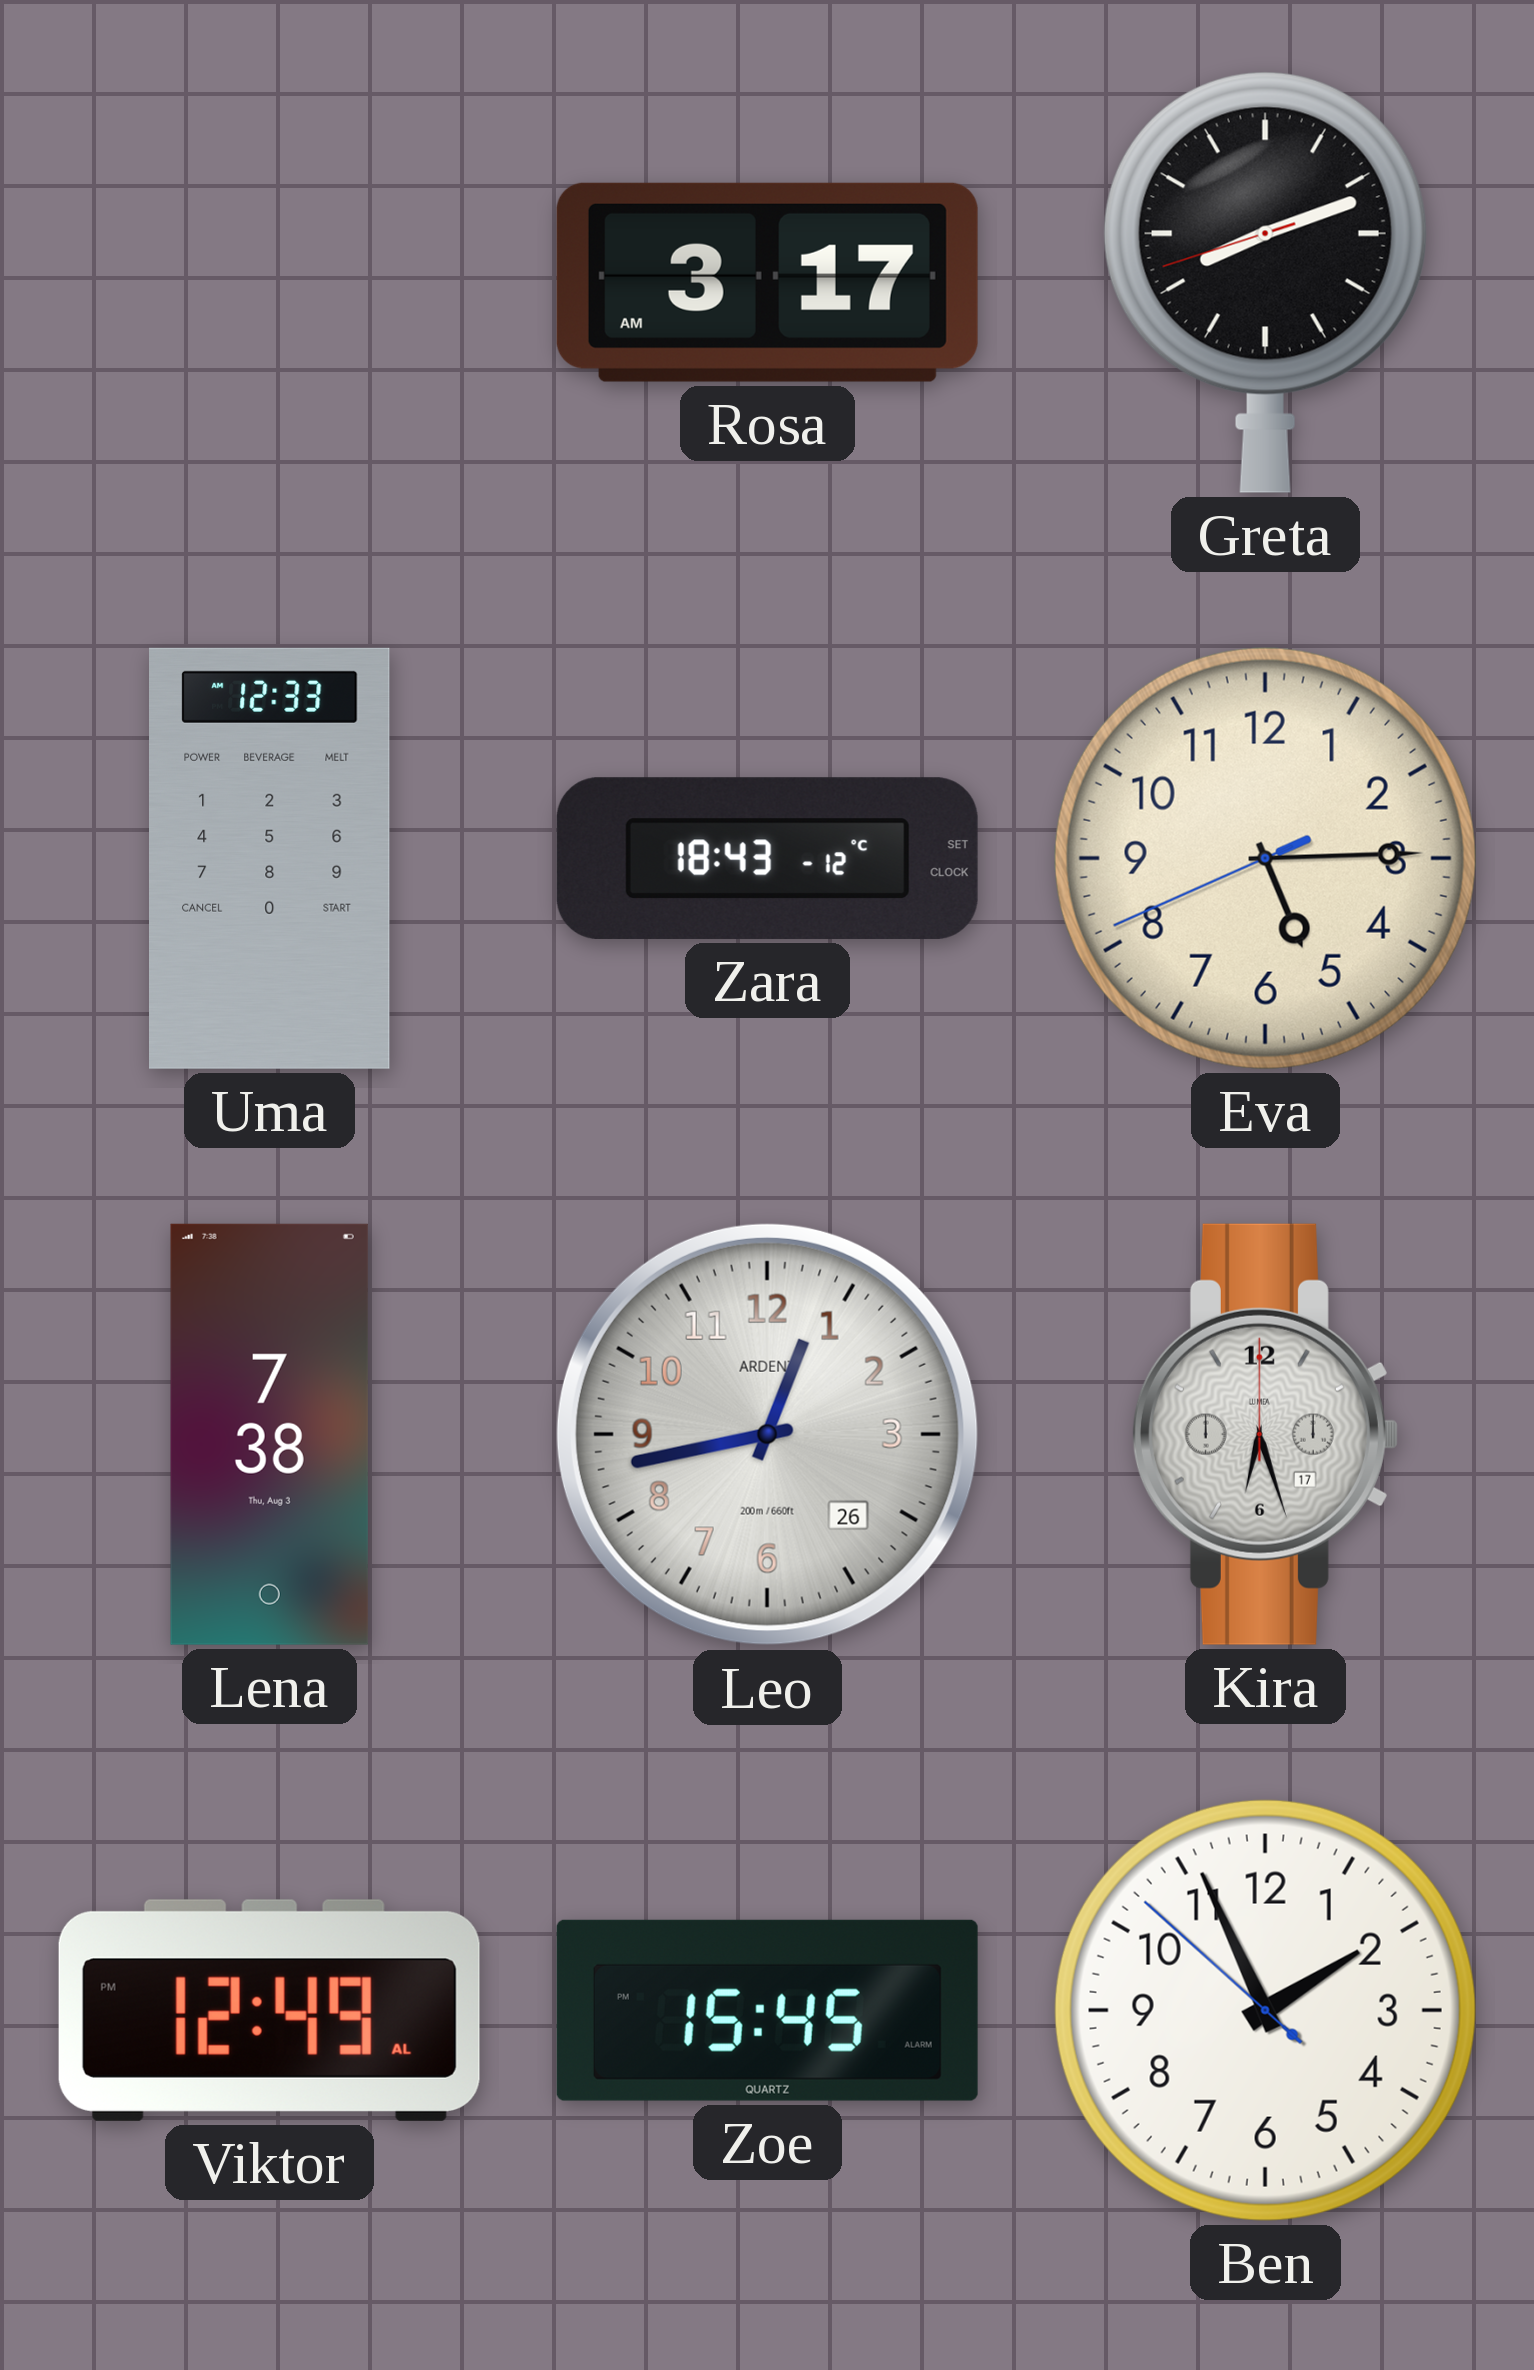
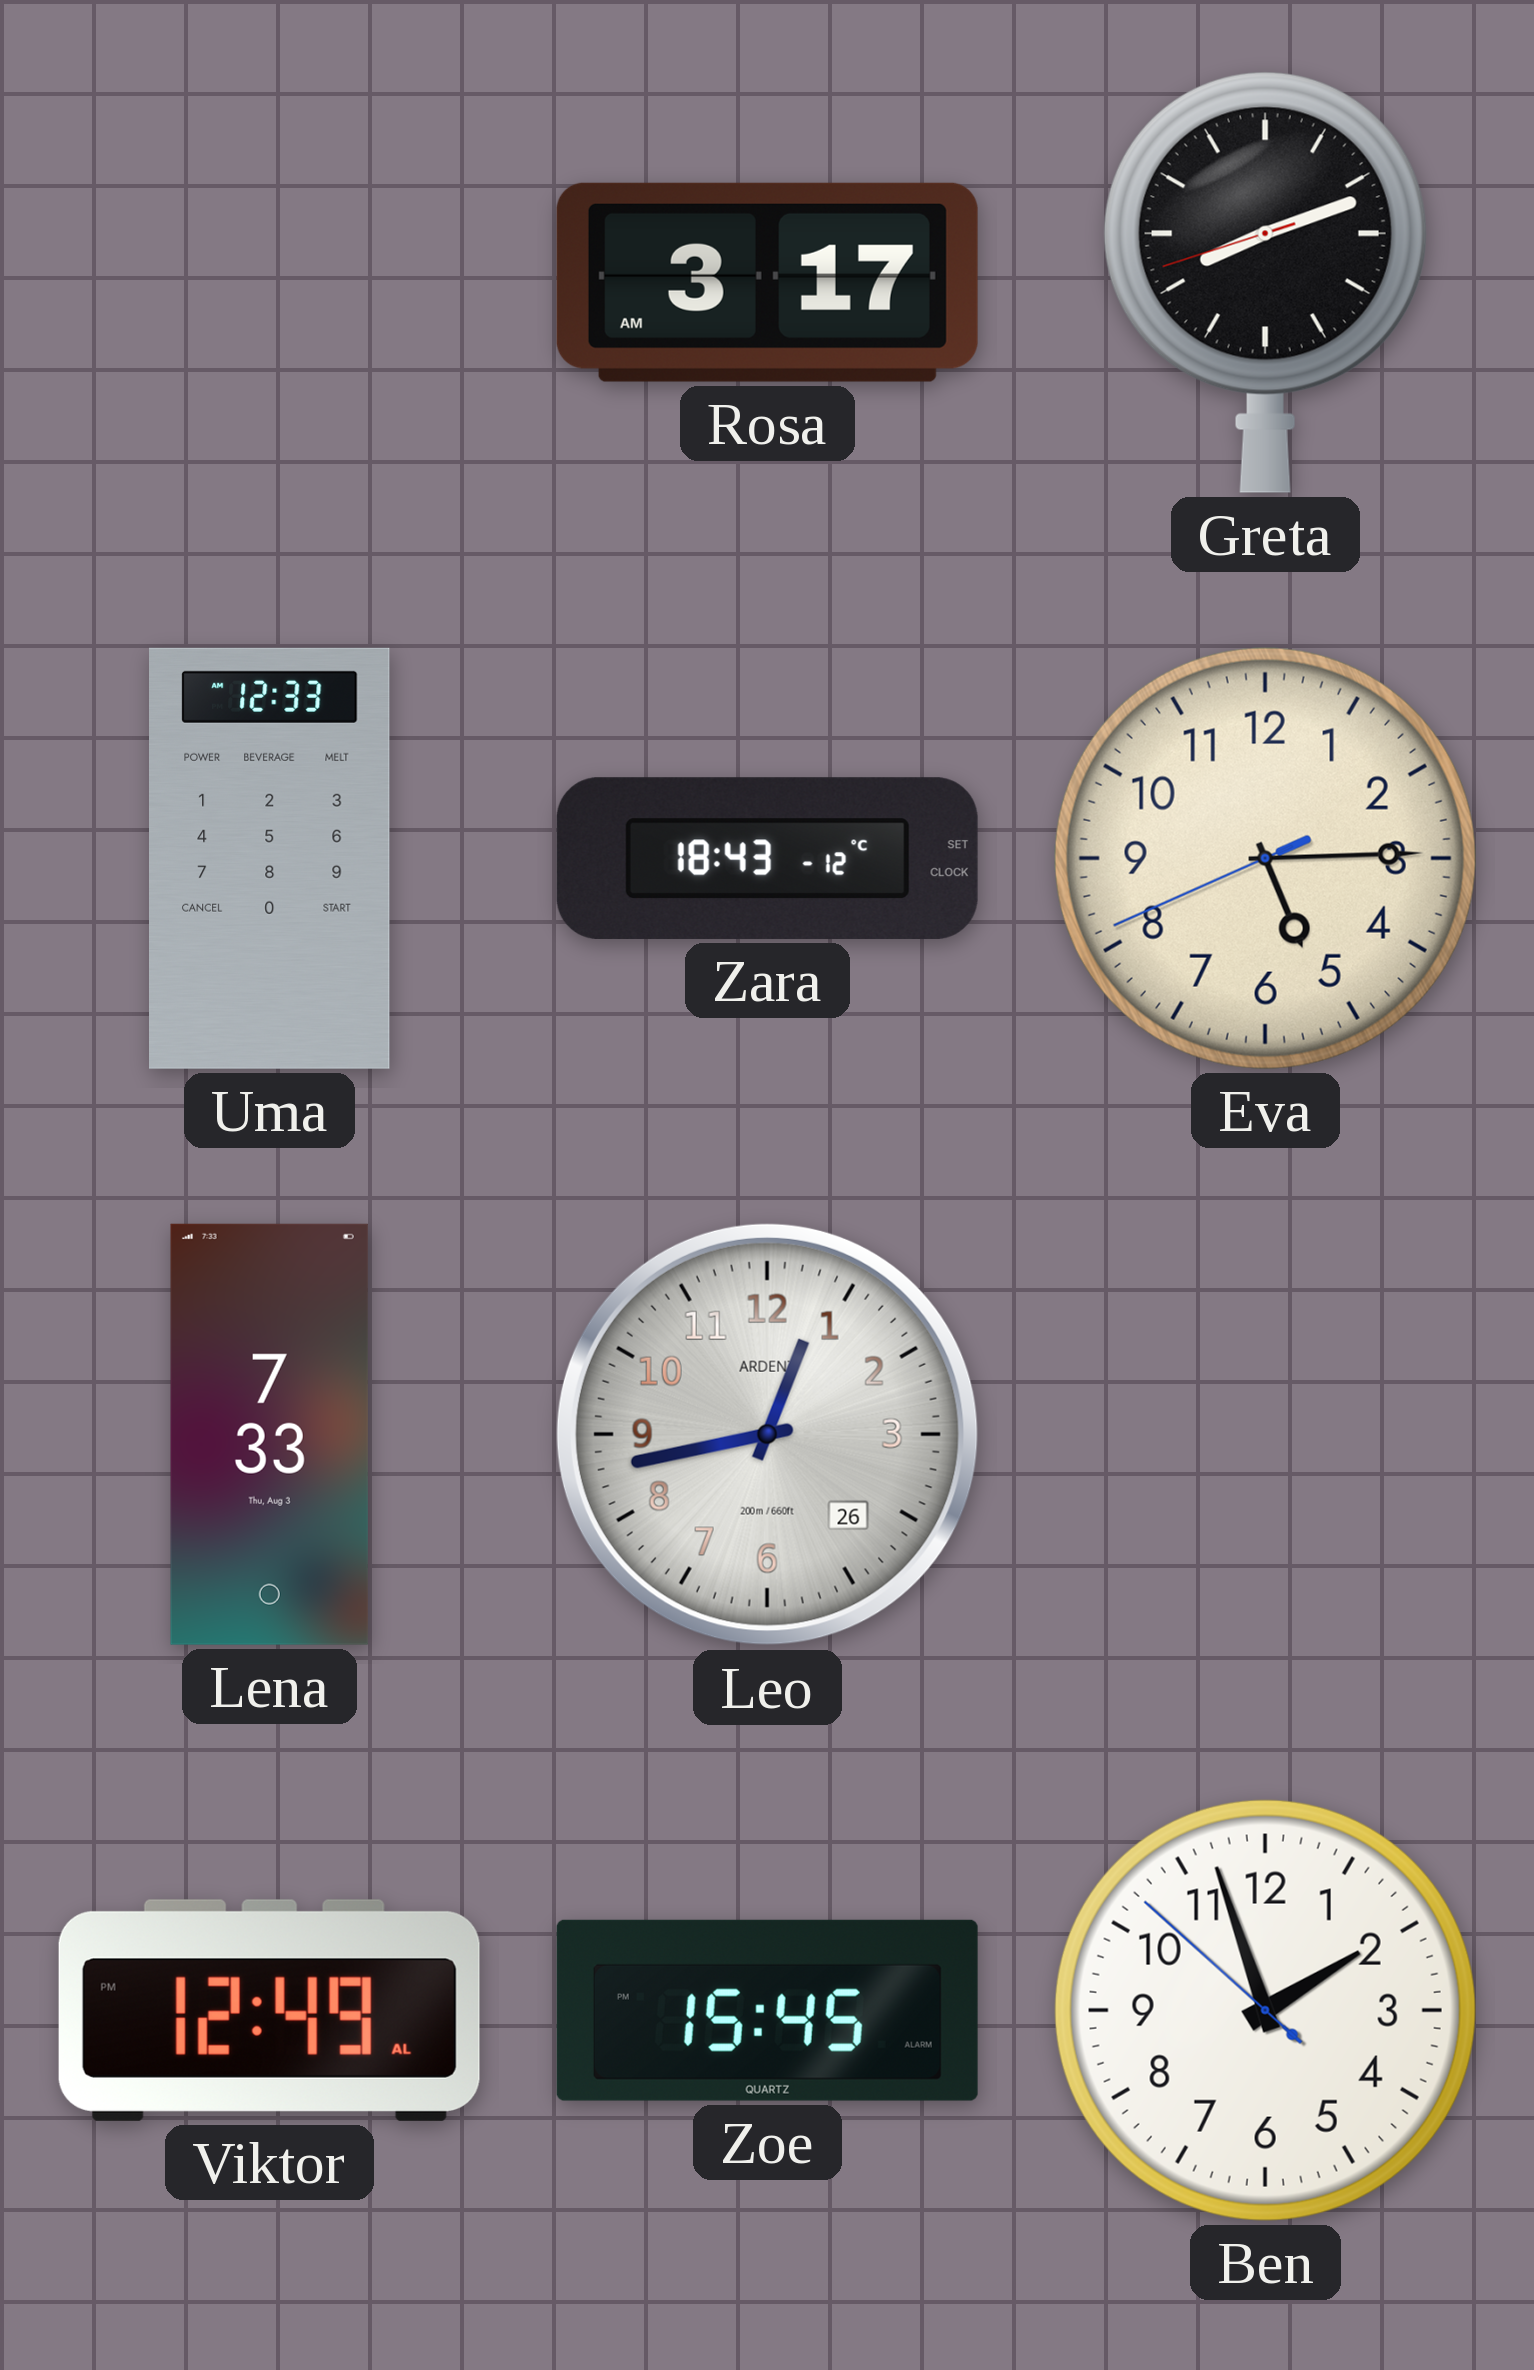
Lena: 7:38 -> 7:33 (269, 1434)
Kira: 6:27 -> none (1265, 1434)
Ben: 1:55 -> 1:56 (1265, 2010)
